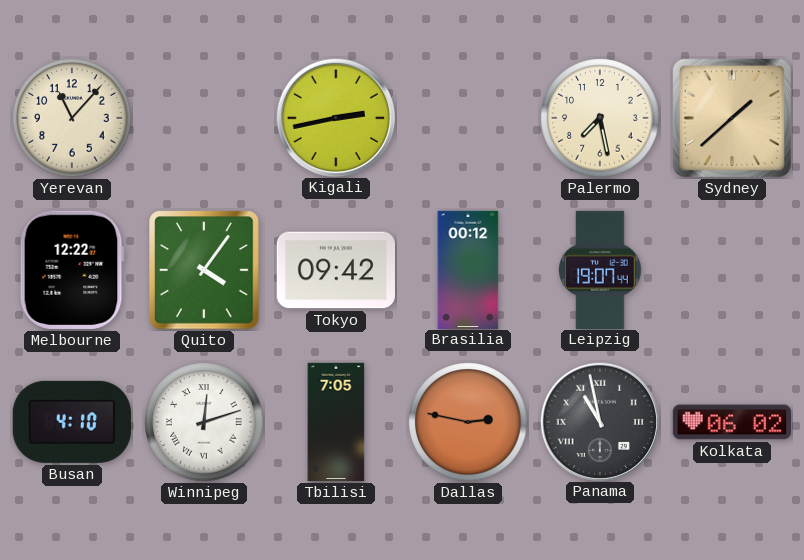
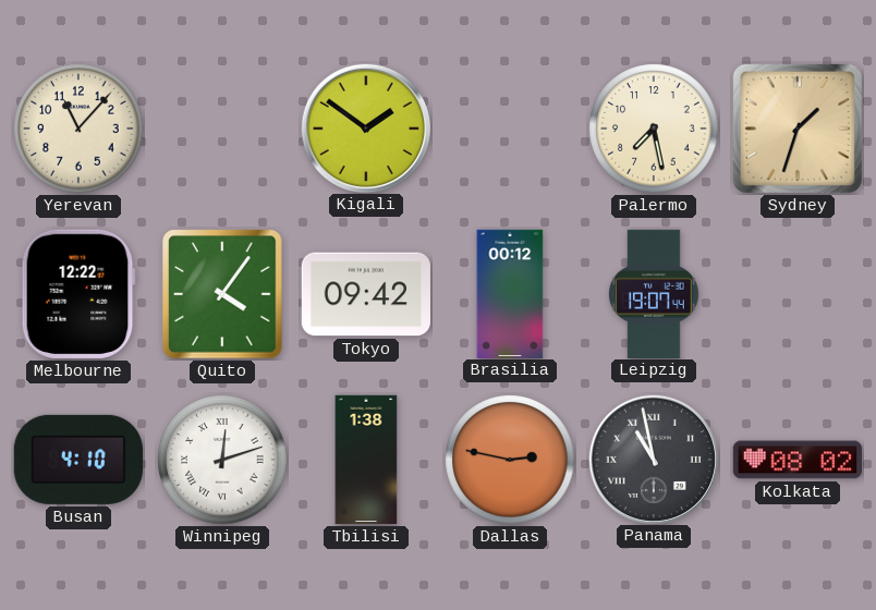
Kigali: 2:43 -> 1:51 (365, 127)
Sydney: 1:38 -> 1:33 (798, 129)
Tbilisi: 7:05 -> 1:38 (366, 460)
Kolkata: 06:02 -> 08:02 (796, 460)
